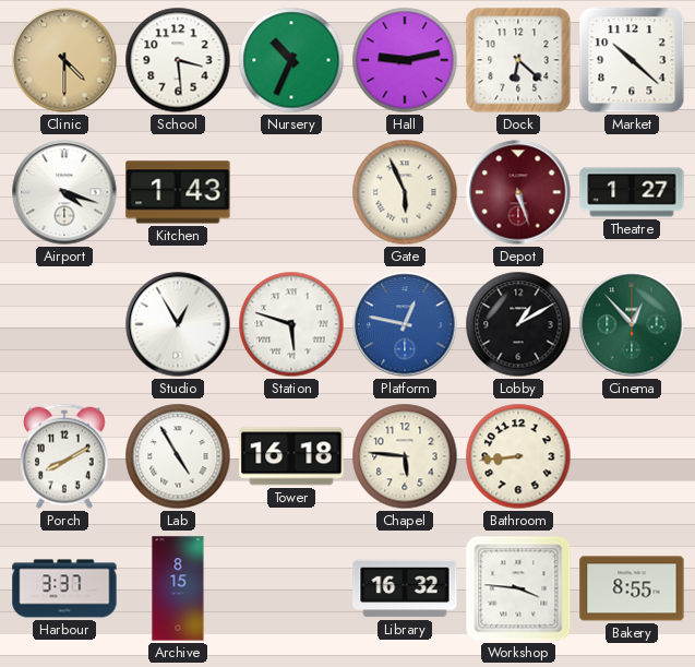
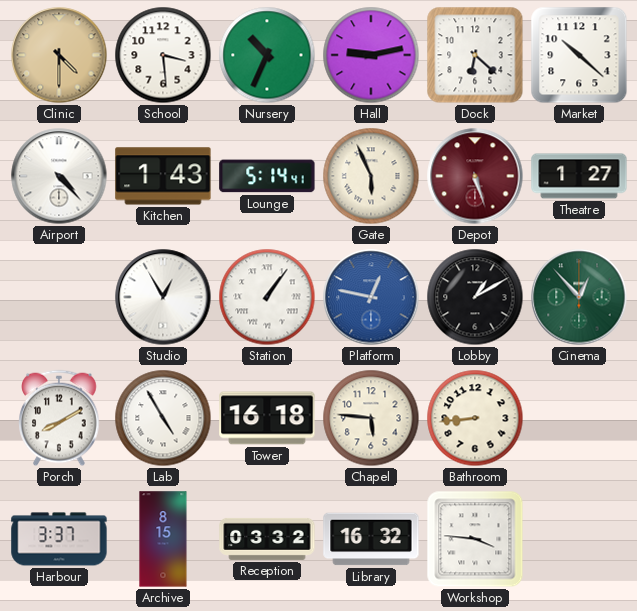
Airport: 4:18 -> 4:23 (59, 176)
Lounge: none -> 5:14 (267, 176)
Station: 5:48 -> 1:06 (267, 297)
Reception: none -> 03:32 (267, 539)
Bakery: 8:55 -> none (632, 588)
